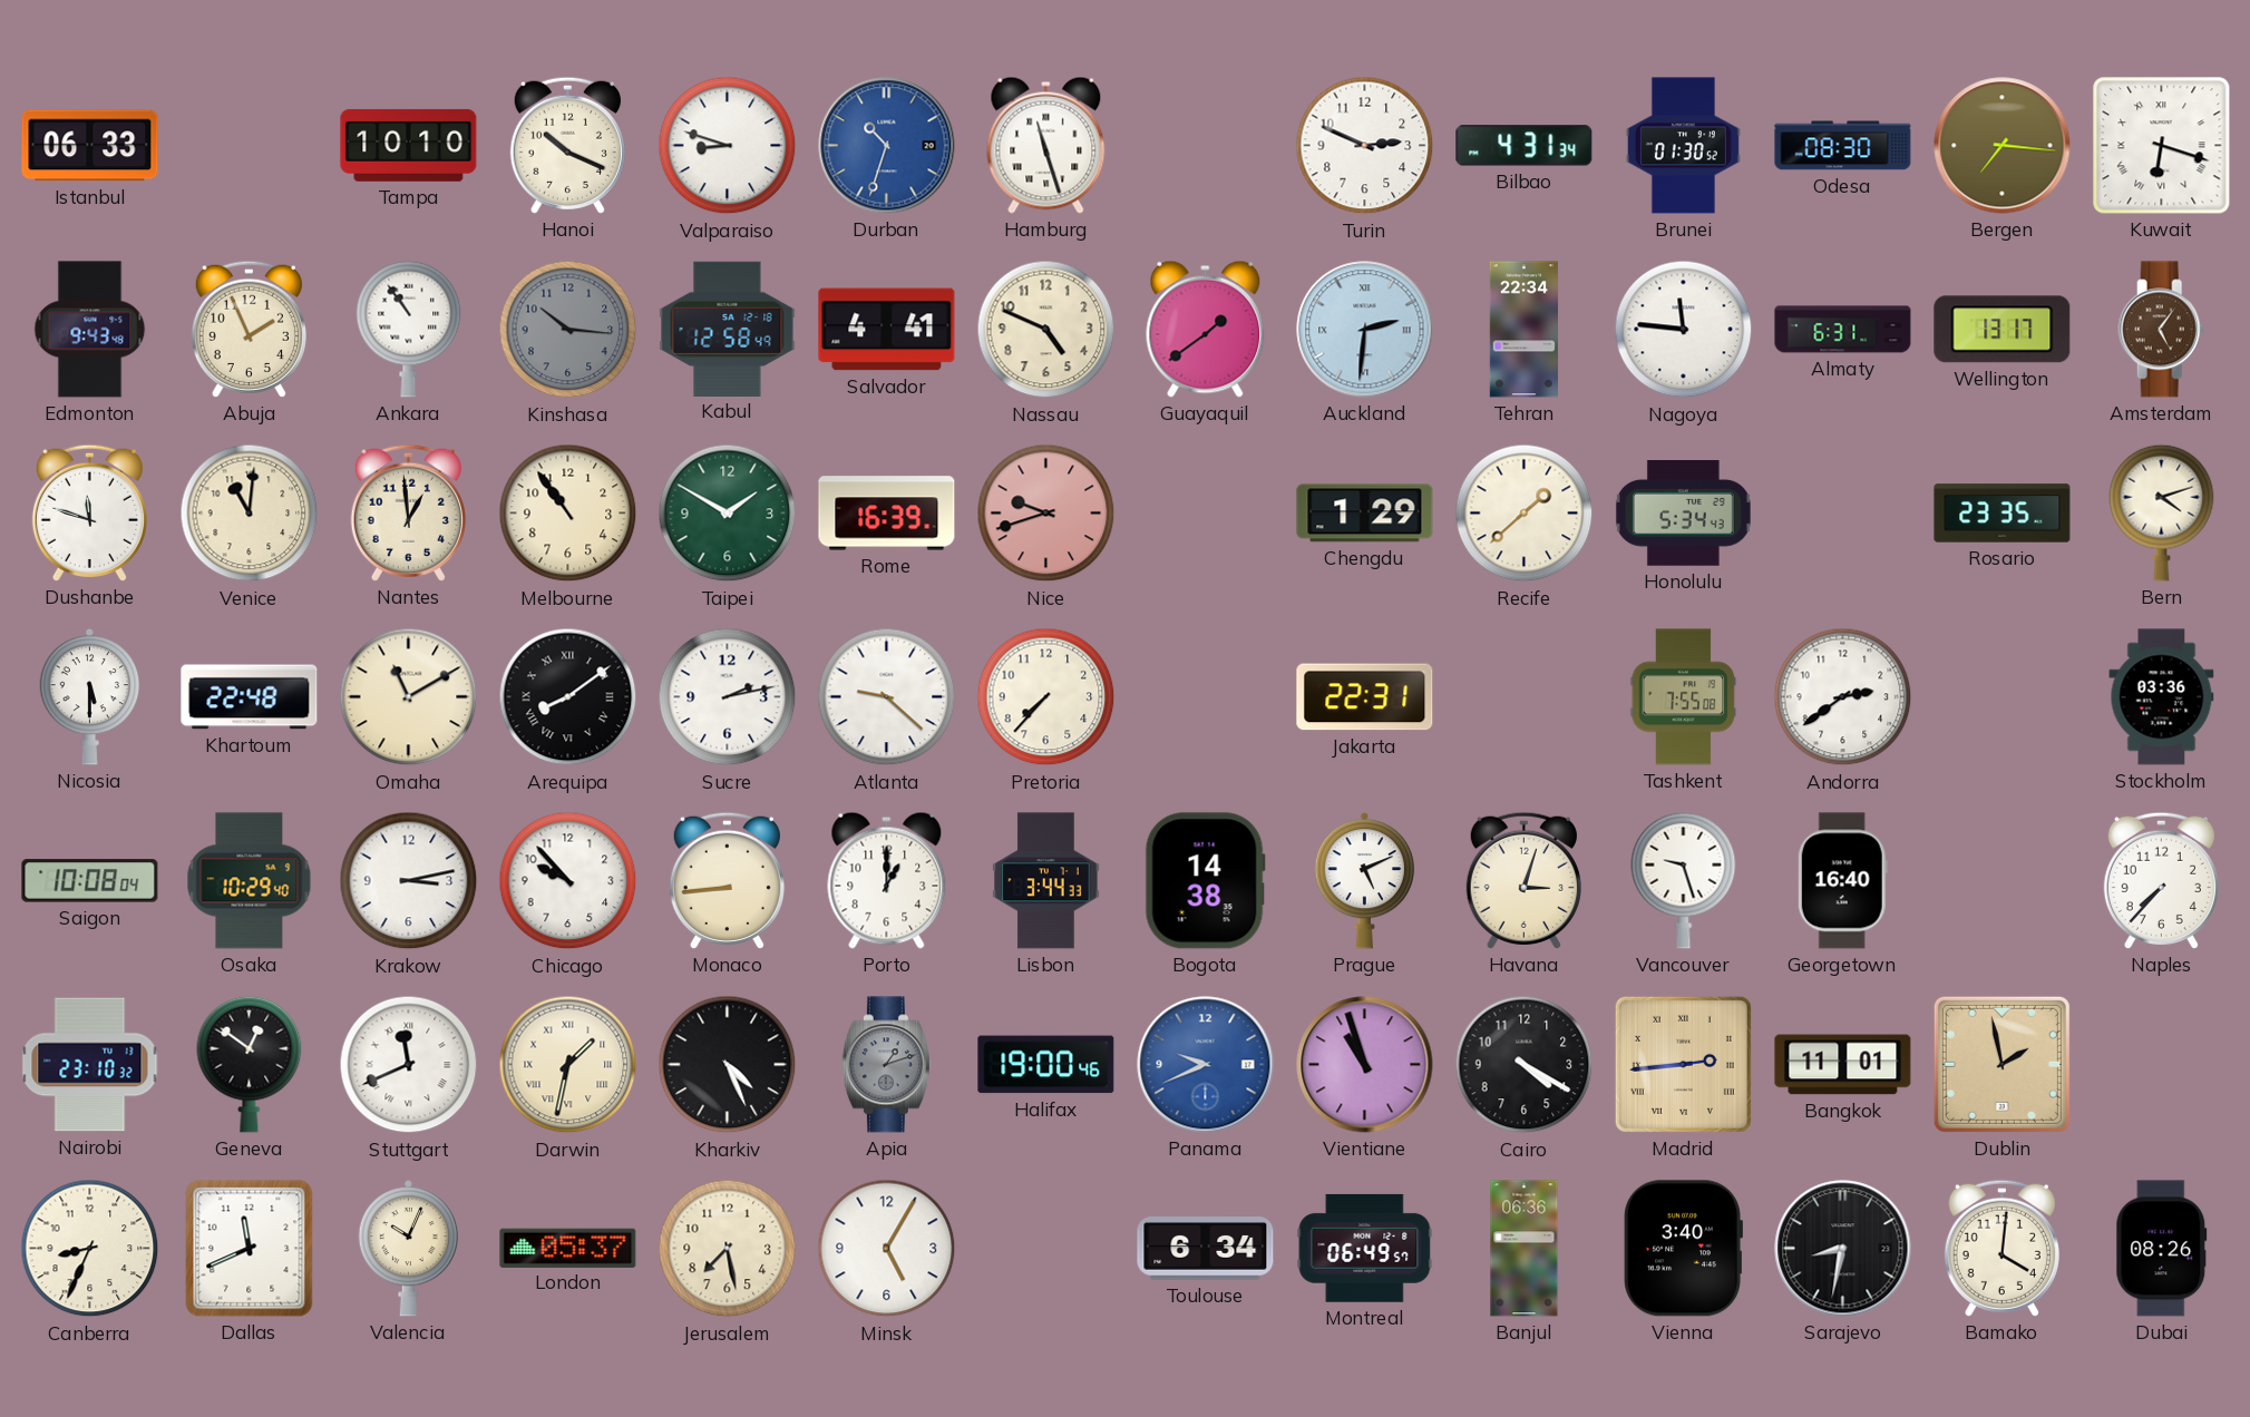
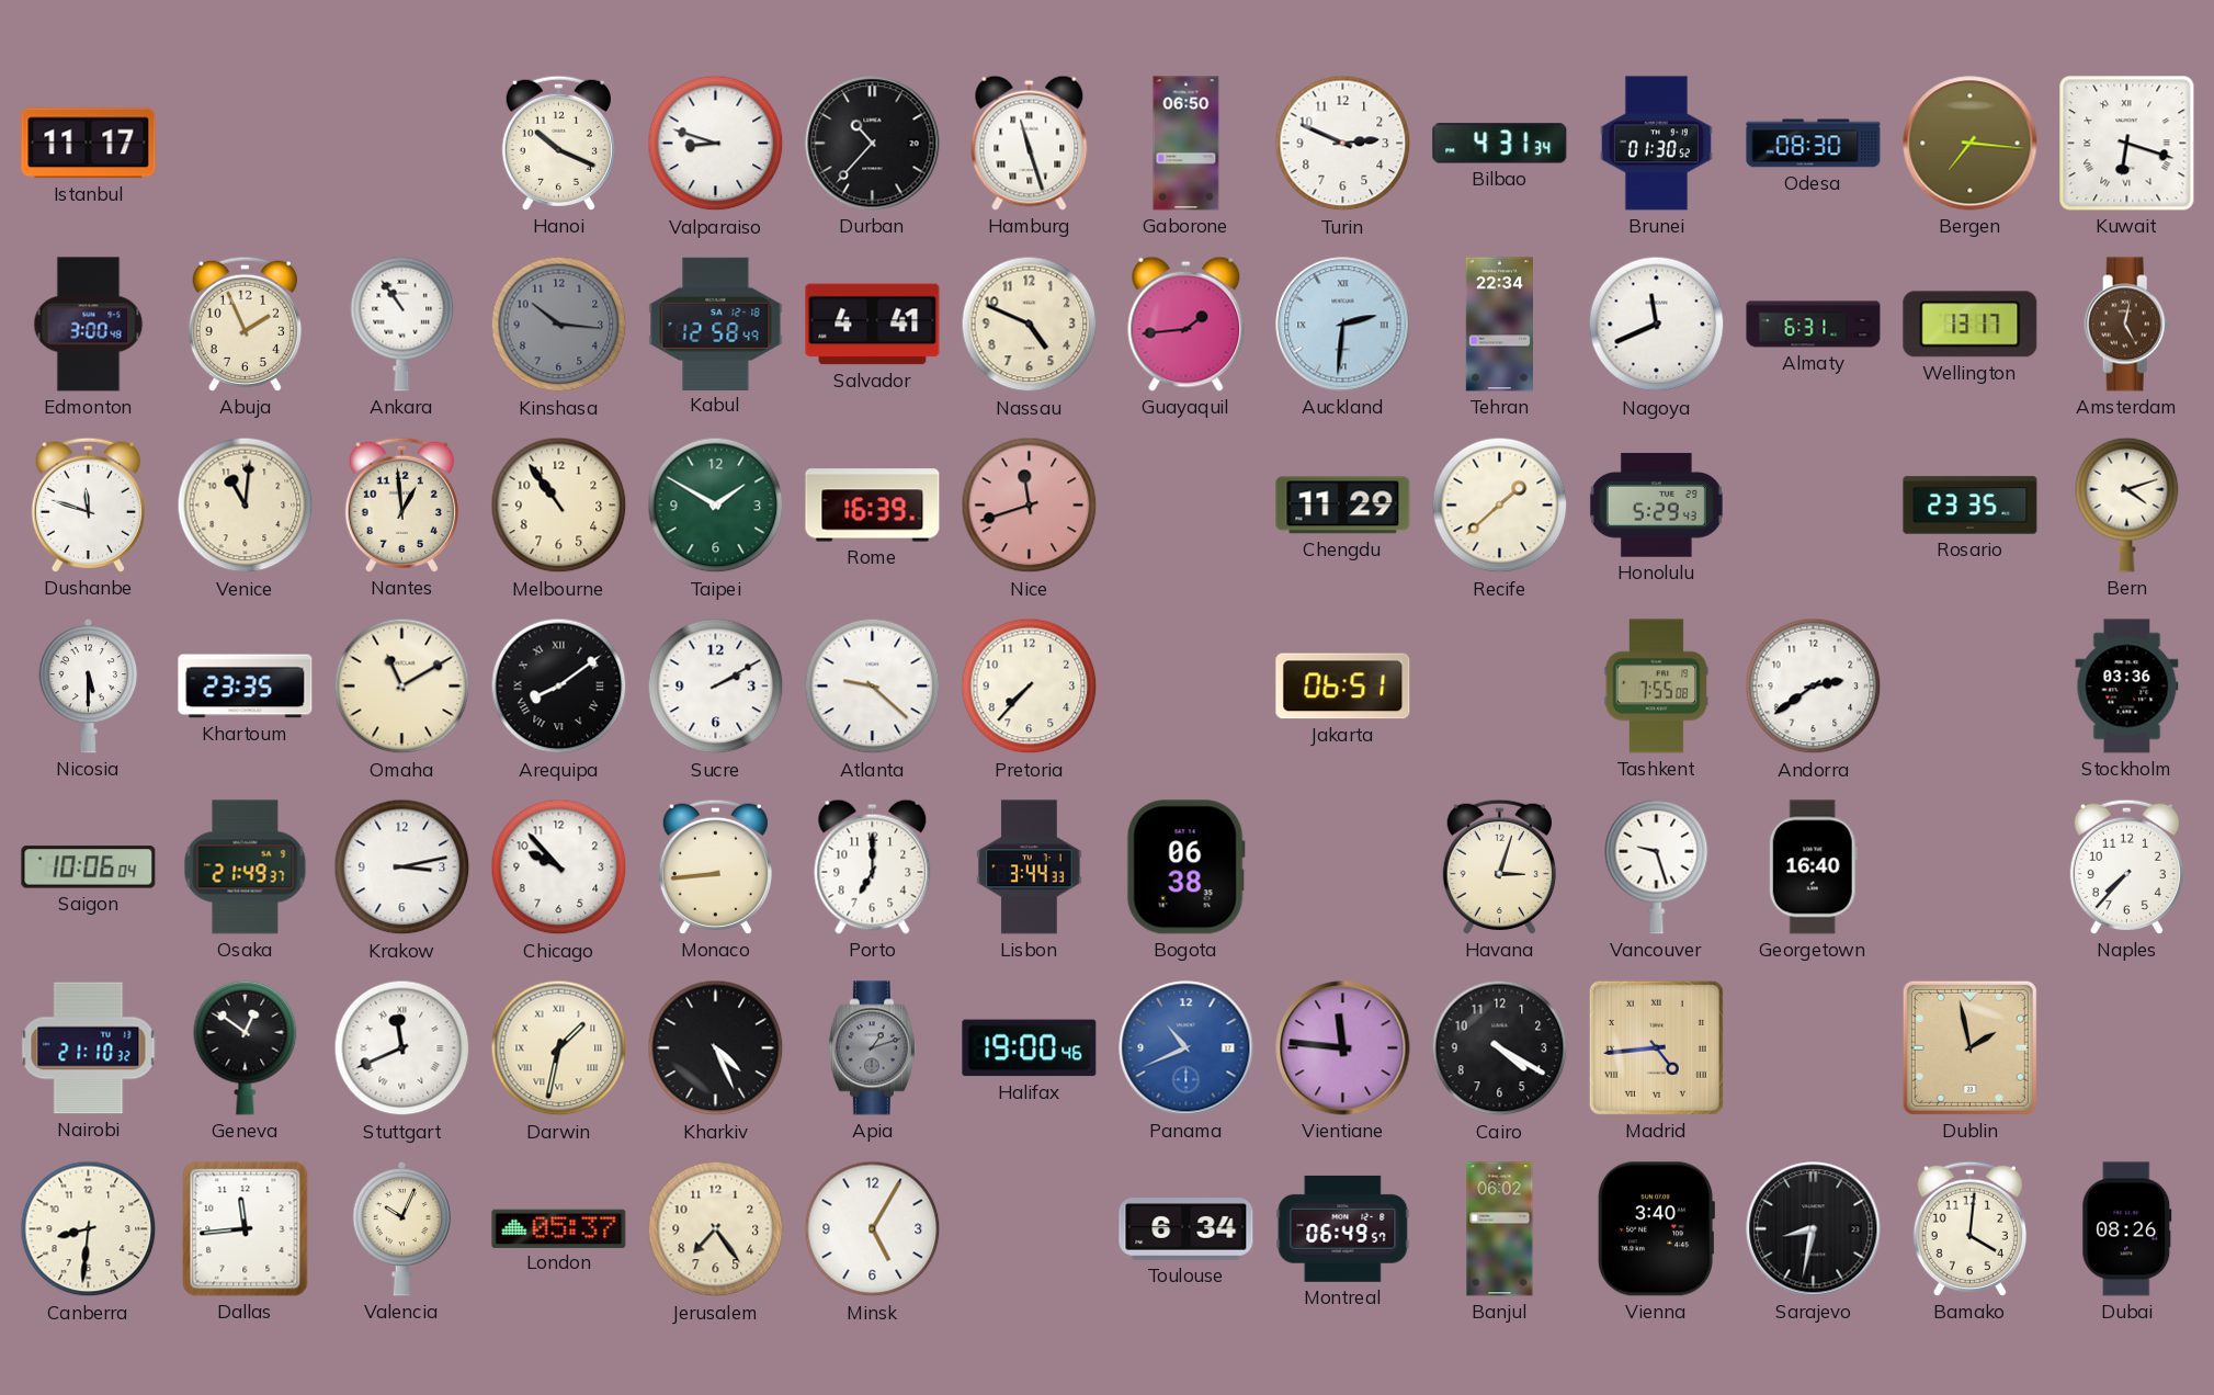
Istanbul: 06:33 -> 11:17 (89, 144)
Tampa: 10:10 -> none (409, 145)
Durban: 10:33 -> 10:37 (873, 144)
Durban dial: blue -> black (873, 144)
Gaborone: none -> 06:50 (1187, 144)
Edmonton: 9:43 -> 3:00 (89, 325)
Guayaquil: 1:39 -> 1:44 (1187, 324)
Nagoya: 11:46 -> 11:41 (1657, 325)
Amsterdam: 5:06 -> 5:02 (2127, 325)
Nice: 9:42 -> 11:42 (1030, 506)
Chengdu: 1:29 -> 11:29 (1343, 506)
Honolulu: 5:34 -> 5:29 (1656, 506)
Khartoum: 22:48 -> 23:35 (246, 687)
Sucre: 2:13 -> 2:10 (716, 687)
Jakarta: 22:31 -> 06:51 (1343, 687)
Saigon: 10:08 -> 10:06 (89, 867)
Osaka: 10:29 -> 21:49 (246, 867)
Porto: 1:00 -> 7:00 (873, 866)
Bogota: 14:38 -> 06:38 (1185, 867)
Prague: 5:11 -> none (1365, 880)
Nairobi: 23:10 -> 21:10 (89, 1048)
Panama: 9:41 -> 10:41 (1187, 1048)
Vientiane: 10:57 -> 11:46 (1343, 1048)
Madrid: 2:44 -> 4:44 (1656, 1047)
Bangkok: 11:01 -> none (1843, 1065)
Canberra: 8:34 -> 8:31 (89, 1229)
Dallas: 11:41 -> 11:44 (246, 1229)
Jerusalem: 7:28 -> 7:24 (716, 1229)
Banjul: 06:36 -> 06:02 (1500, 1229)
